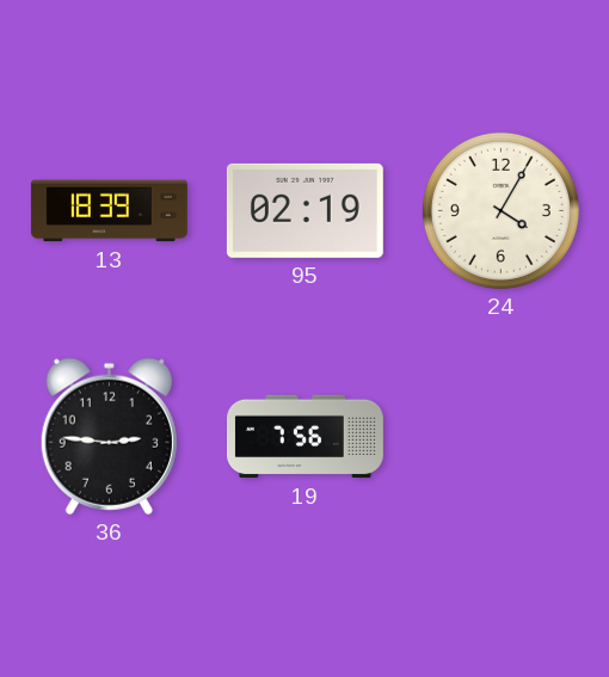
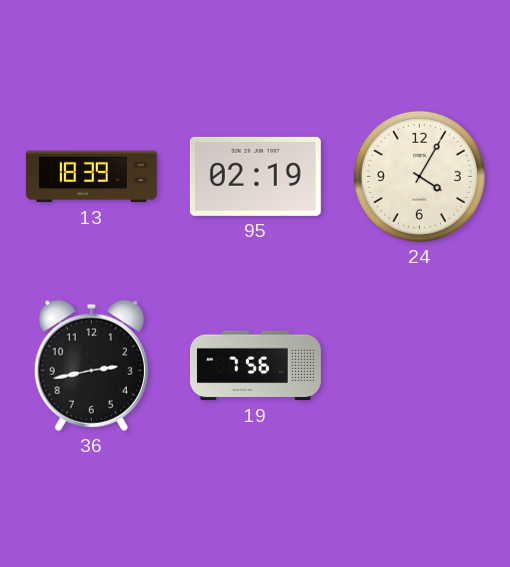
36: 2:46 -> 2:43 (91, 365)
